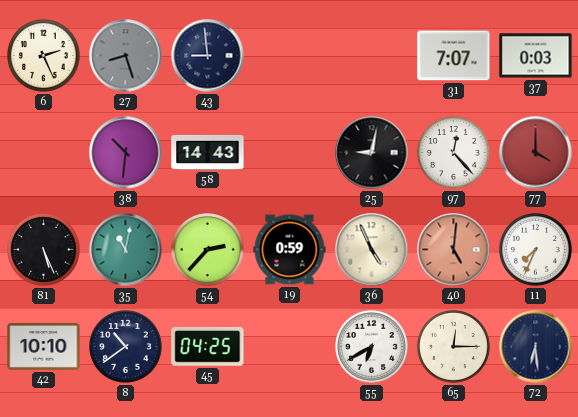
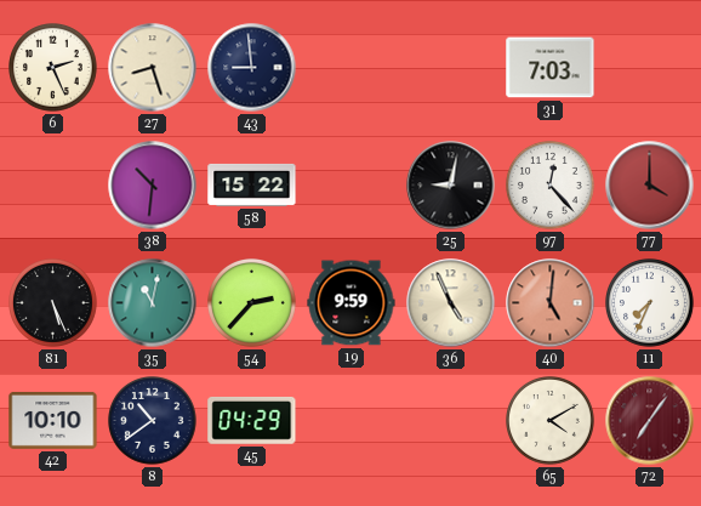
27 dial: grey -> cream (153, 68)
31: 7:07 -> 7:03 (551, 68)
37: 0:03 -> none (536, 56)
58: 14:43 -> 15:22 (252, 184)
19: 0:59 -> 9:59 (352, 303)
45: 04:25 -> 04:29 (252, 420)
55: 6:40 -> none (372, 347)
65: 12:15 -> 4:10 (551, 421)
72: 6:29 -> 7:06 (650, 421)
72 dial: navy -> burgundy (650, 421)
